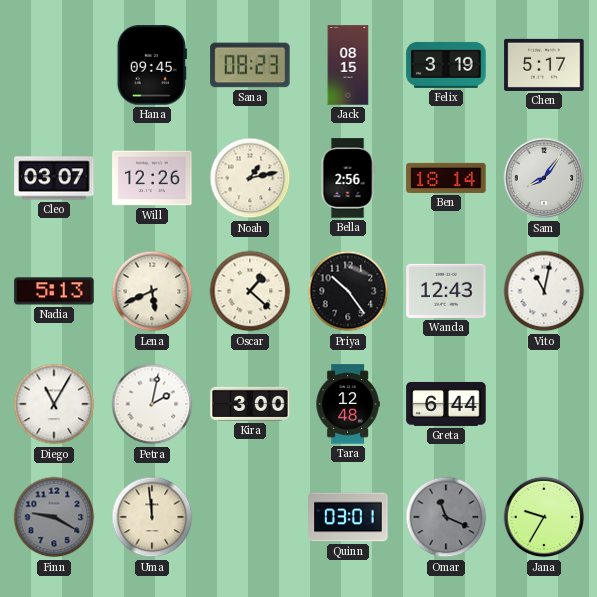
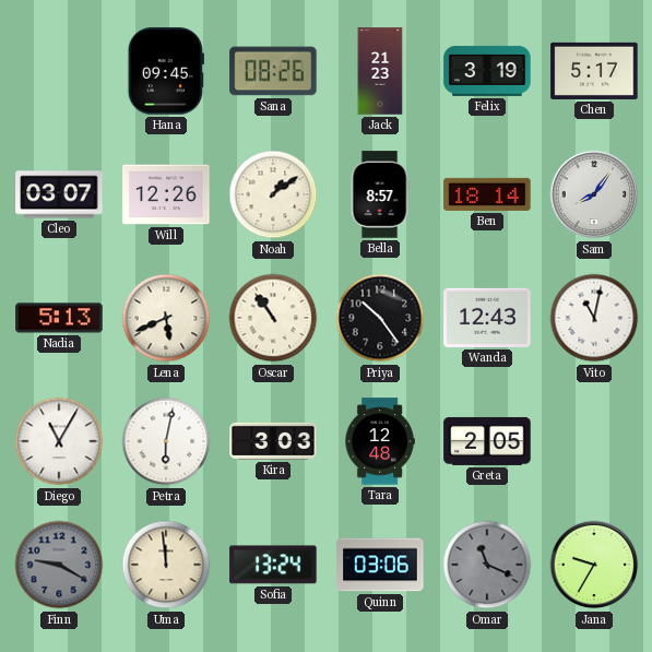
Sana: 08:23 -> 08:26 (273, 71)
Jack: 08:15 -> 21:23 (380, 71)
Noah: 1:13 -> 1:09 (273, 194)
Bella: 2:56 -> 8:57 (380, 194)
Oscar: 1:22 -> 10:54 (273, 318)
Petra: 2:02 -> 6:02 (166, 441)
Kira: 3:00 -> 3:03 (273, 441)
Greta: 6:44 -> 2:05 (487, 441)
Sofia: none -> 13:24 (273, 565)
Quinn: 03:01 -> 03:06 (380, 565)
